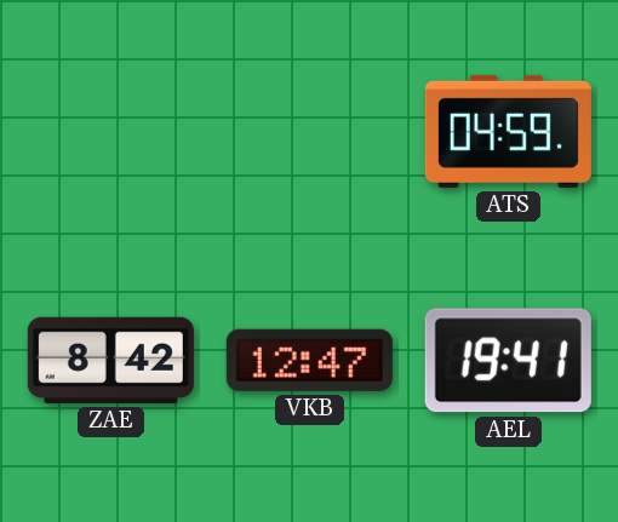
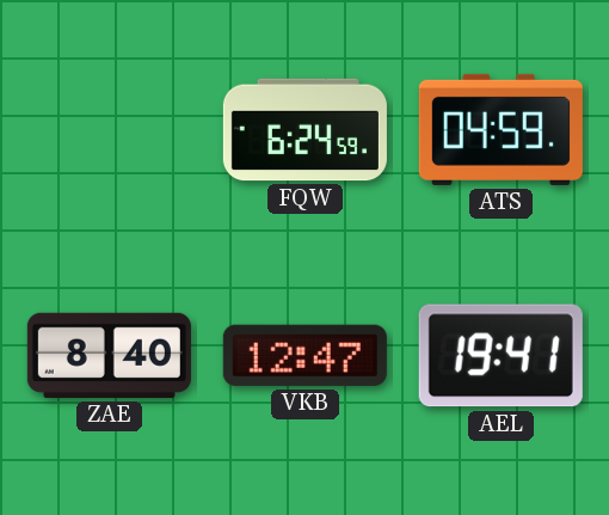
FQW: none -> 6:24 (304, 130)
ZAE: 8:42 -> 8:40 (109, 355)
